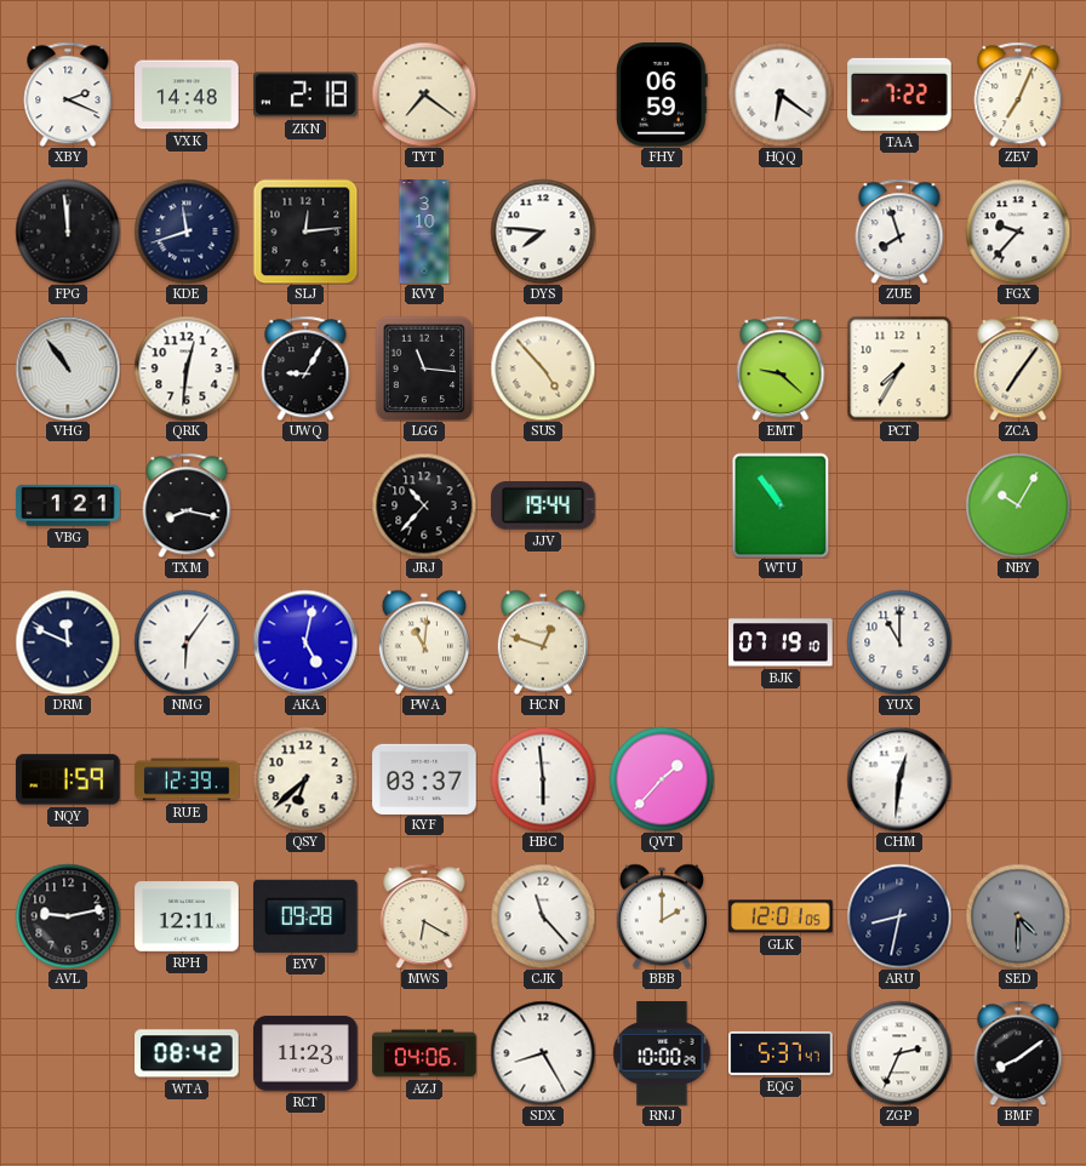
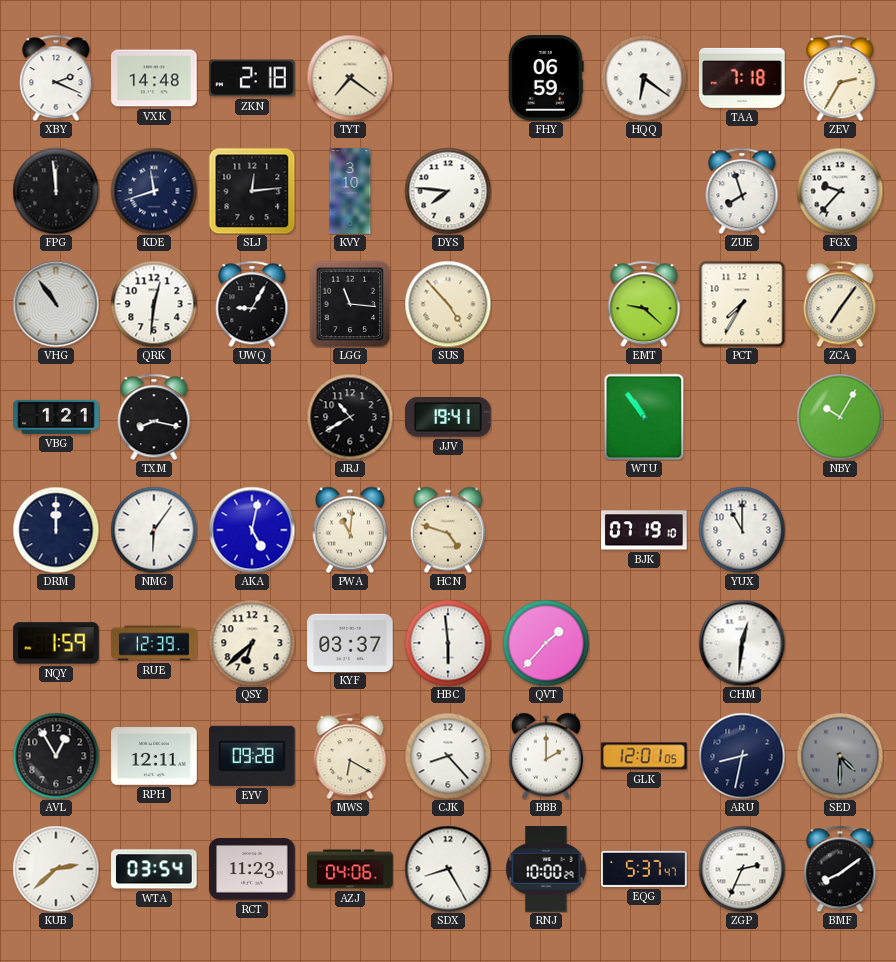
TAA: 7:22 -> 7:18 (742, 78)
ZEV: 7:04 -> 2:35 (840, 78)
JRJ: 10:37 -> 10:40 (350, 417)
JJV: 19:44 -> 19:41 (449, 417)
DRM: 11:49 -> 12:00 (56, 530)
HCN: 12:48 -> 4:48 (448, 530)
AVL: 9:13 -> 12:55 (56, 756)
CJK: 11:23 -> 8:23 (448, 756)
KUB: none -> 2:38 (56, 869)
WTA: 08:42 -> 03:54 (155, 869)
